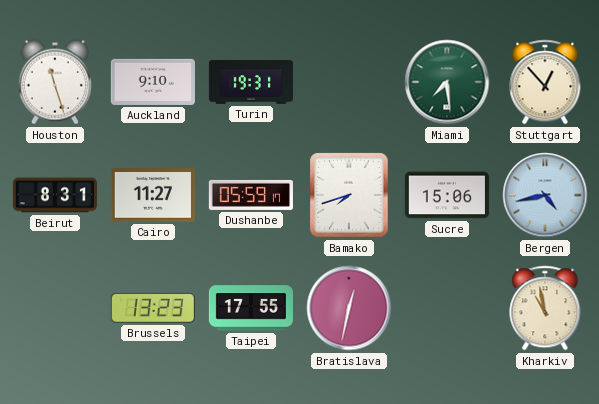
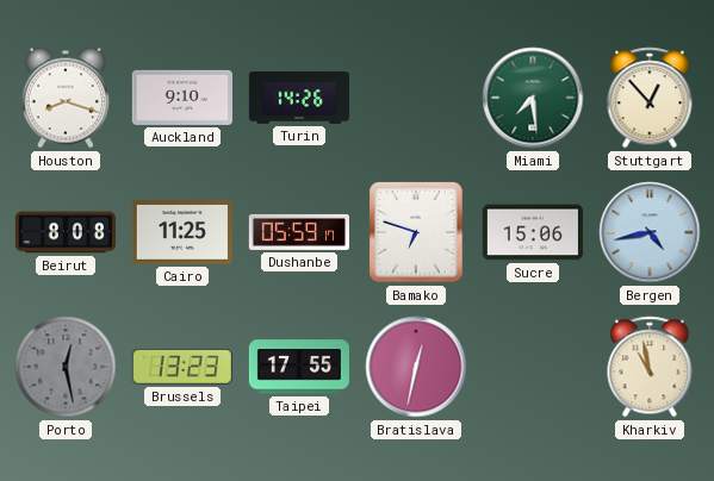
Houston: 11:27 -> 8:18 (66, 98)
Turin: 19:31 -> 14:26 (298, 98)
Beirut: 8:31 -> 8:08 (66, 232)
Cairo: 11:27 -> 11:25 (182, 232)
Bamako: 7:42 -> 6:48 (416, 232)
Porto: none -> 12:28 (66, 367)
